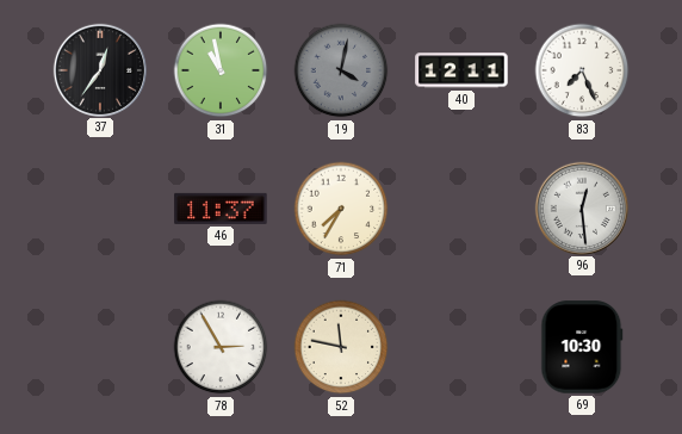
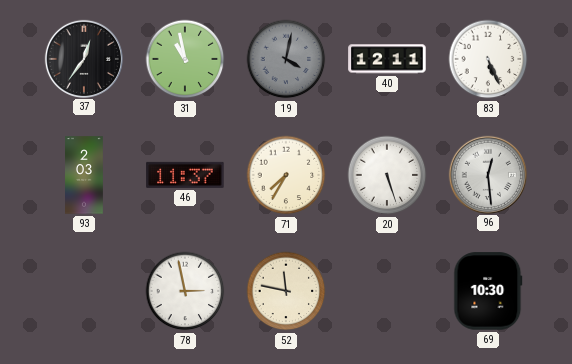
83: 7:26 -> 5:26 (488, 59)
93: none -> 2:03 (84, 175)
20: none -> 5:27 (387, 175)
78: 2:55 -> 2:58 (185, 291)
